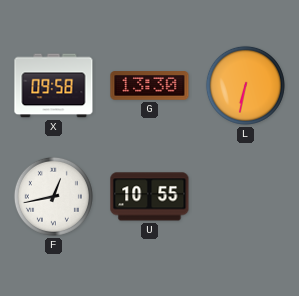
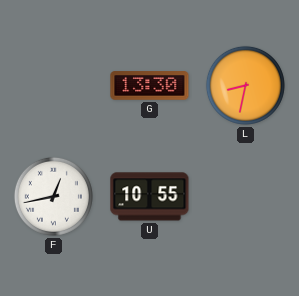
X: 09:58 -> none (54, 86)
L: 6:32 -> 8:32 (245, 85)
